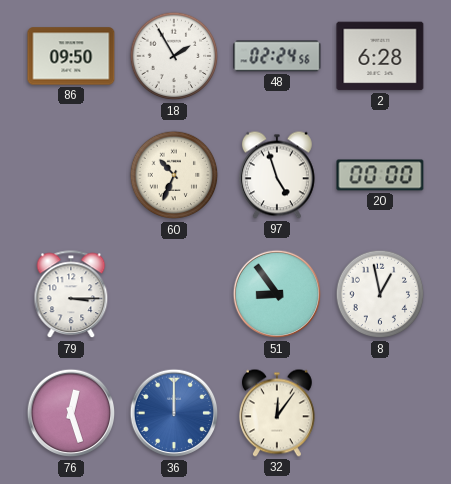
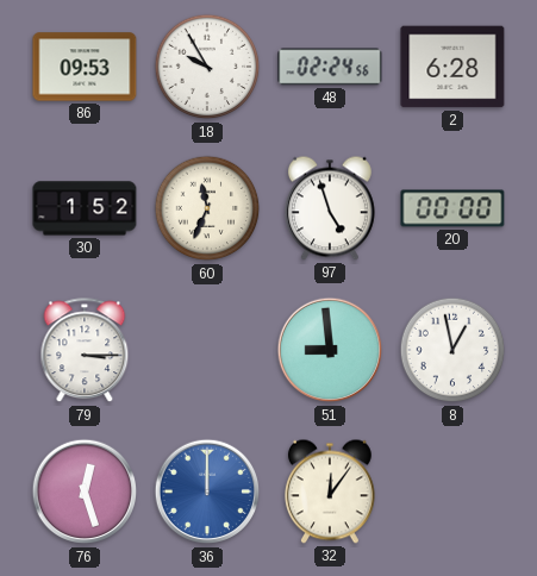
86: 09:50 -> 09:53 (85, 67)
18: 1:55 -> 9:55 (207, 67)
30: none -> 1:52 (85, 208)
60: 10:34 -> 11:34 (207, 208)
51: 8:54 -> 8:59 (330, 350)
